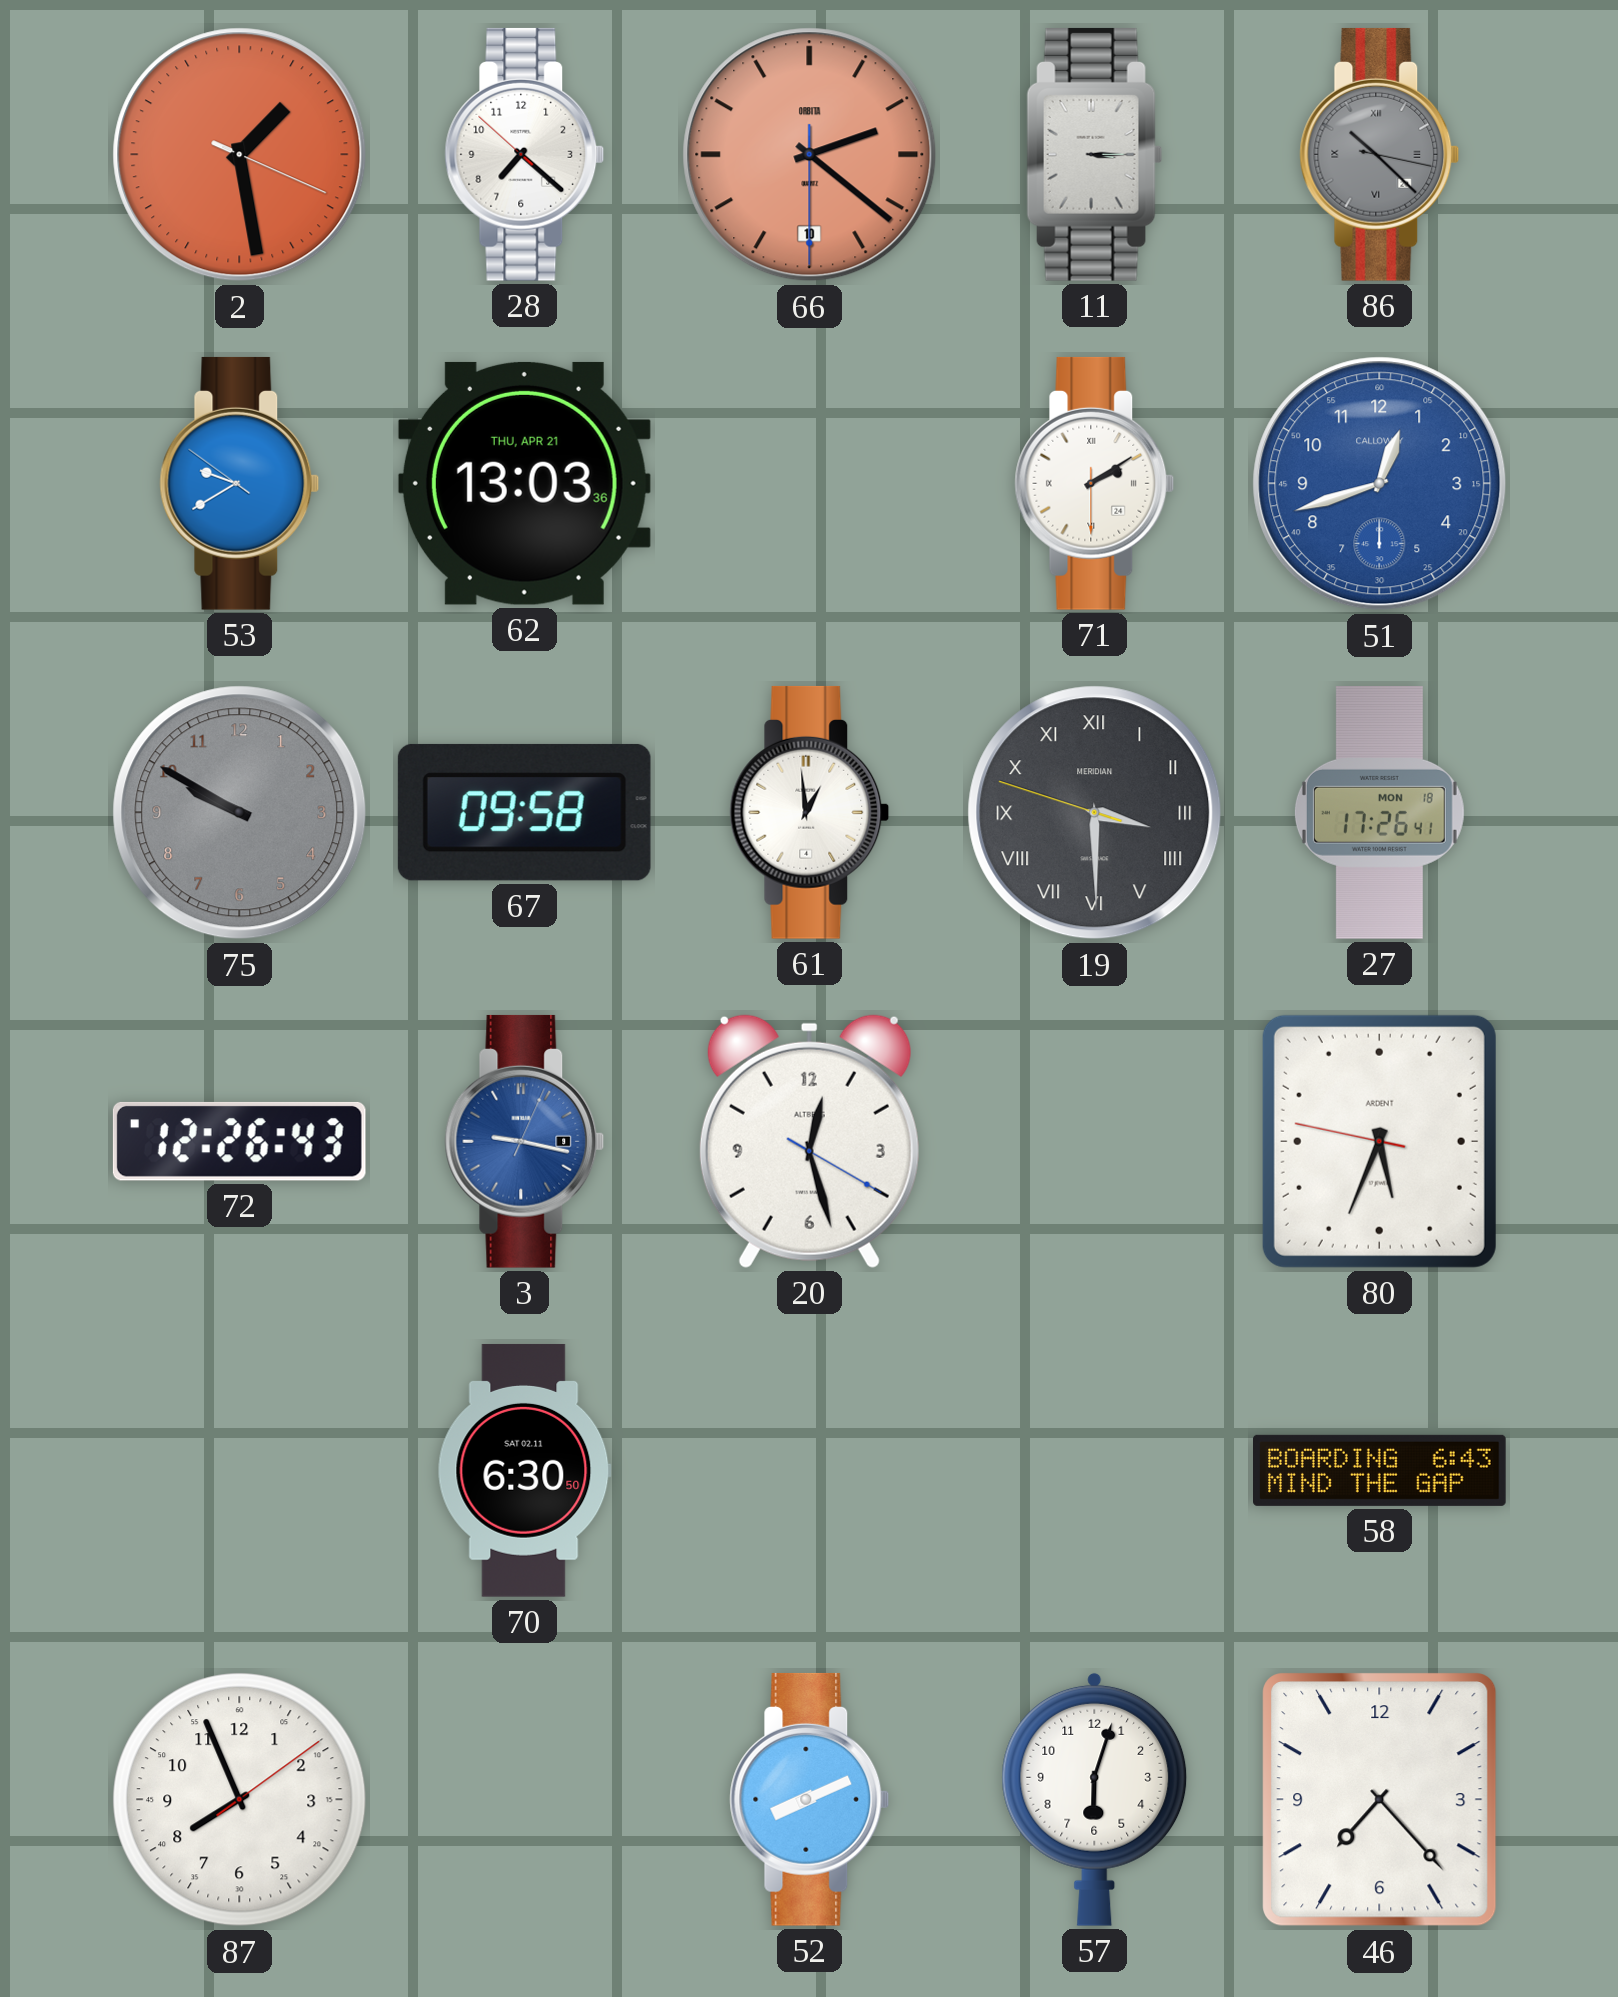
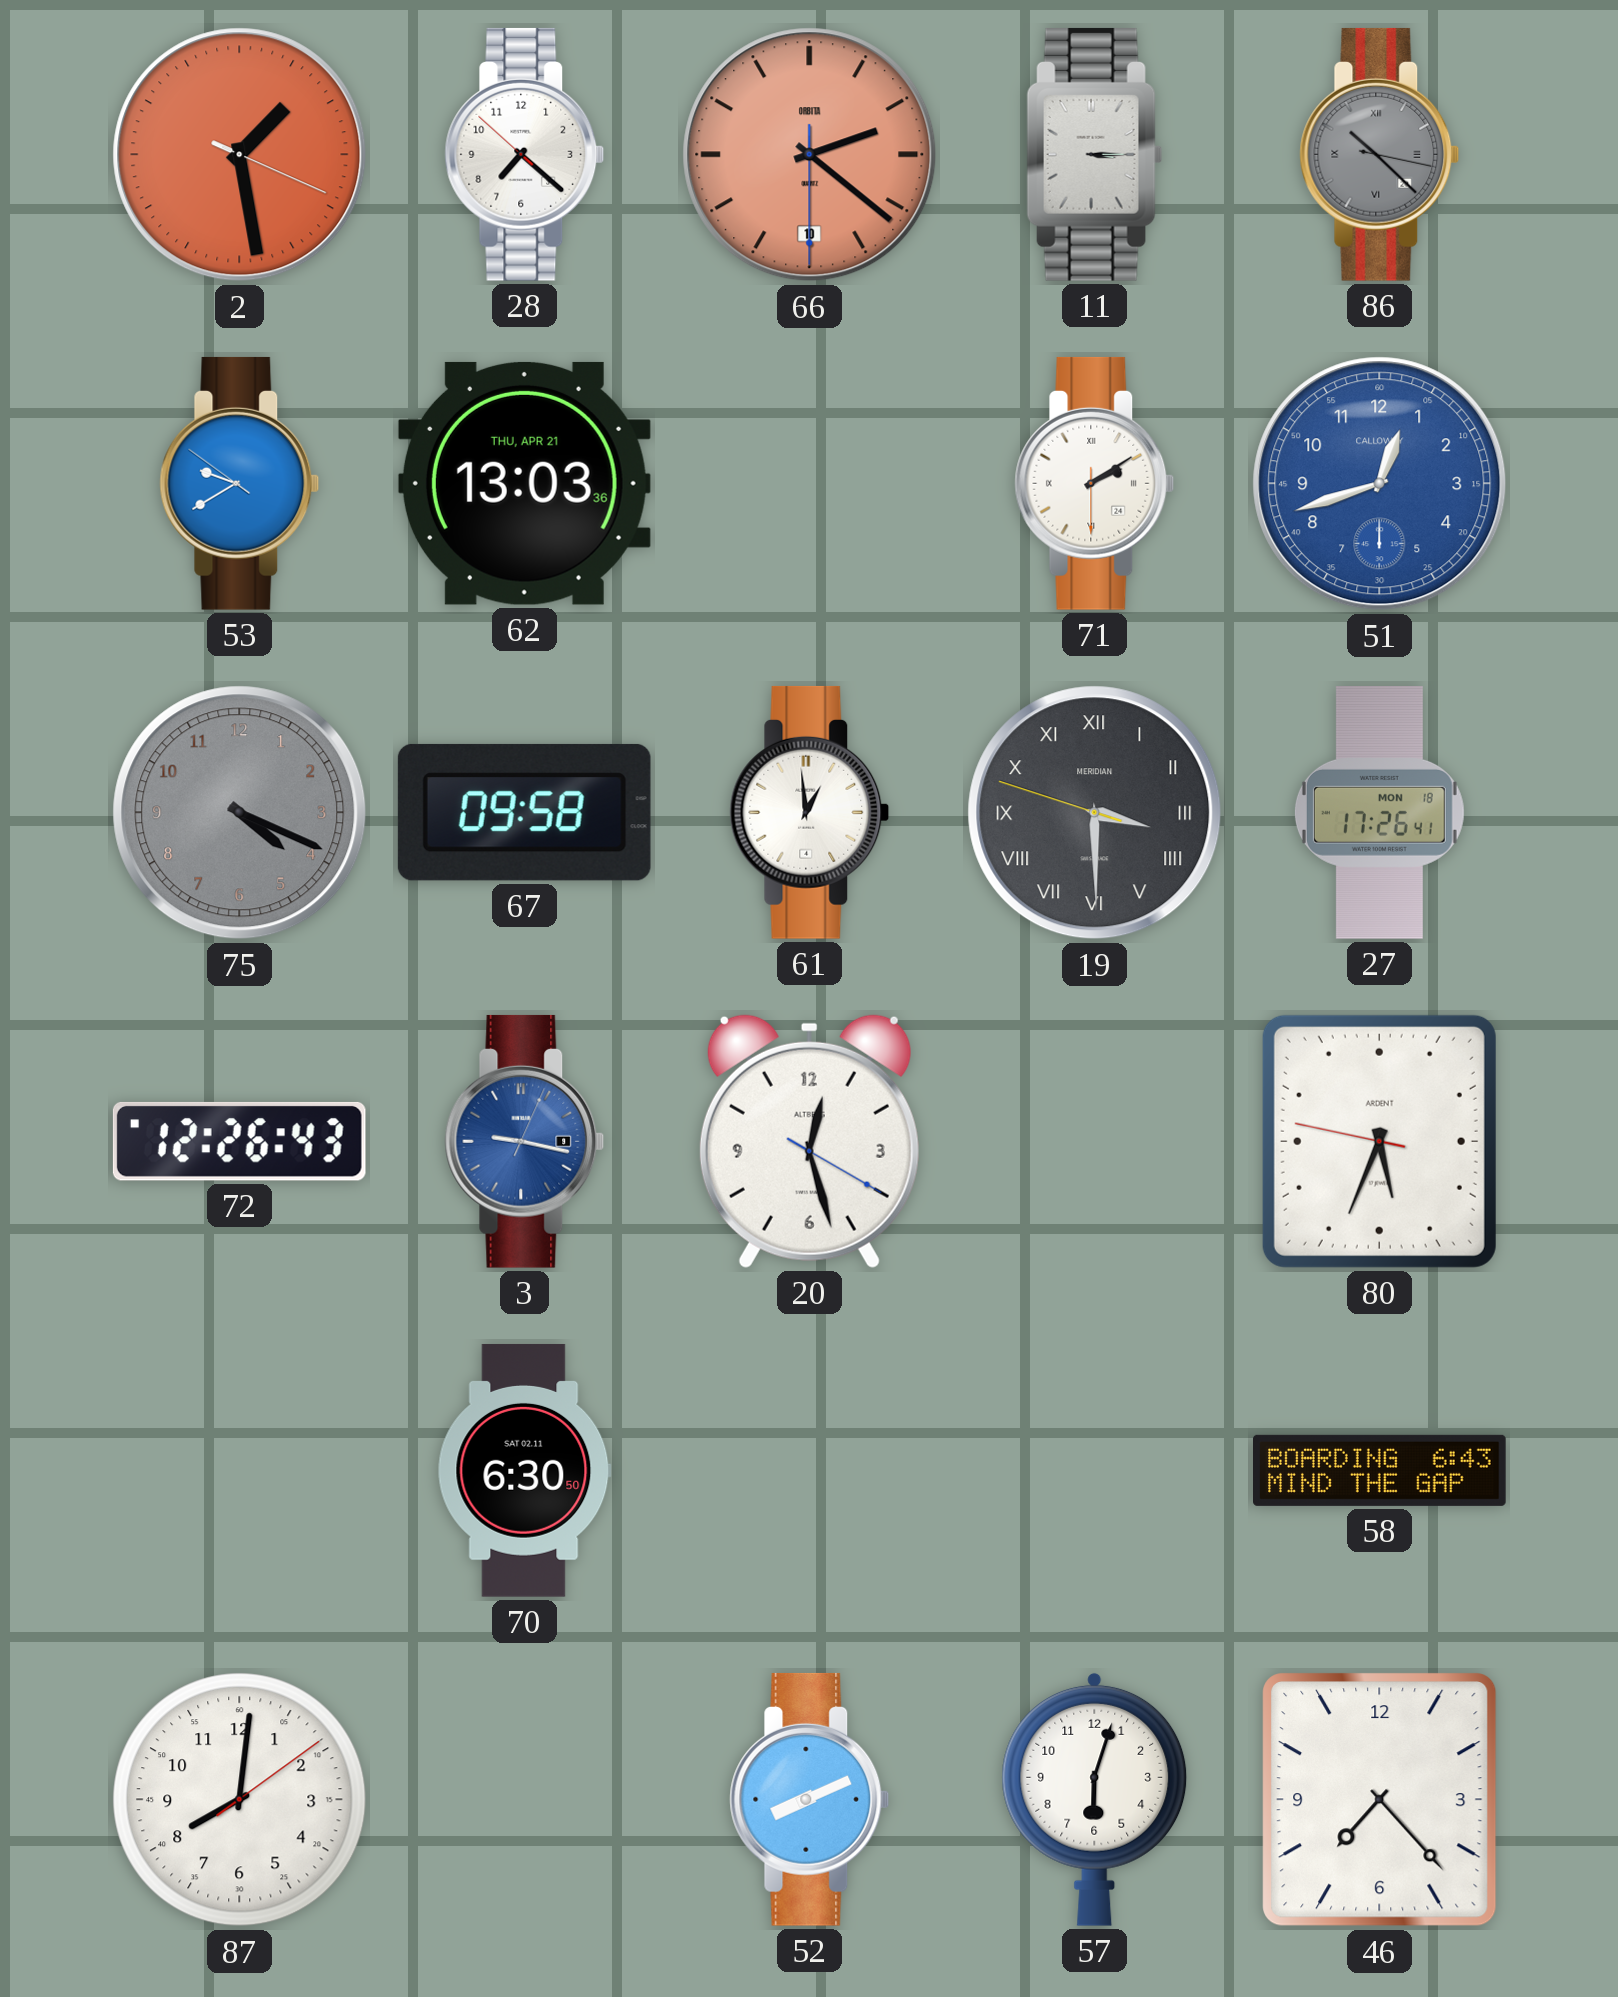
75: 9:50 -> 4:19 (240, 813)
87: 7:56 -> 8:01 (240, 1800)
